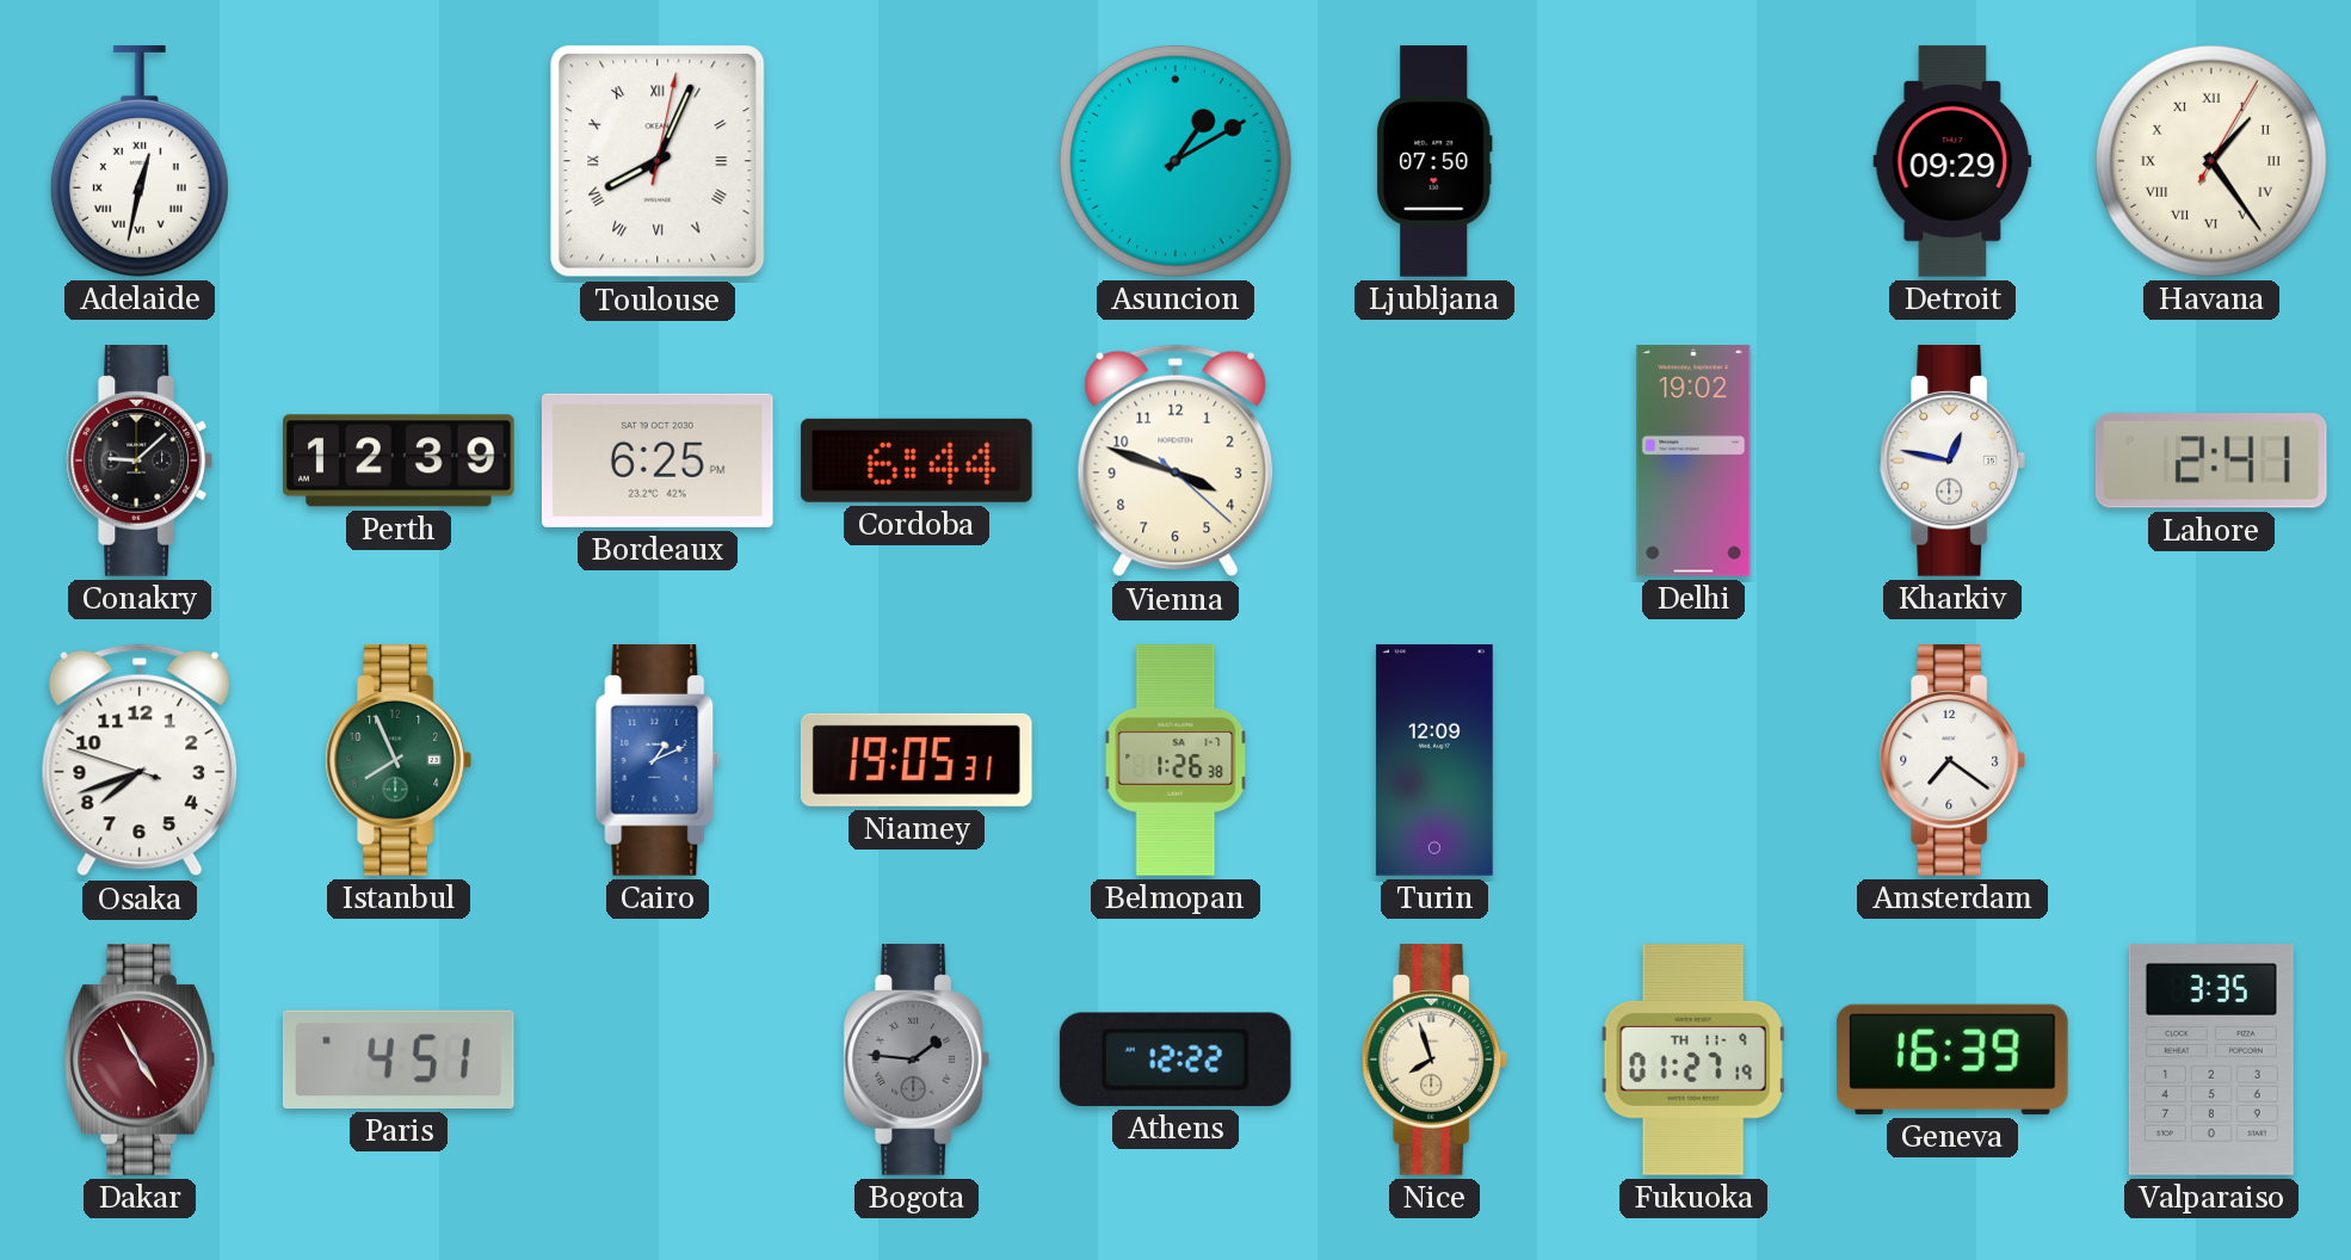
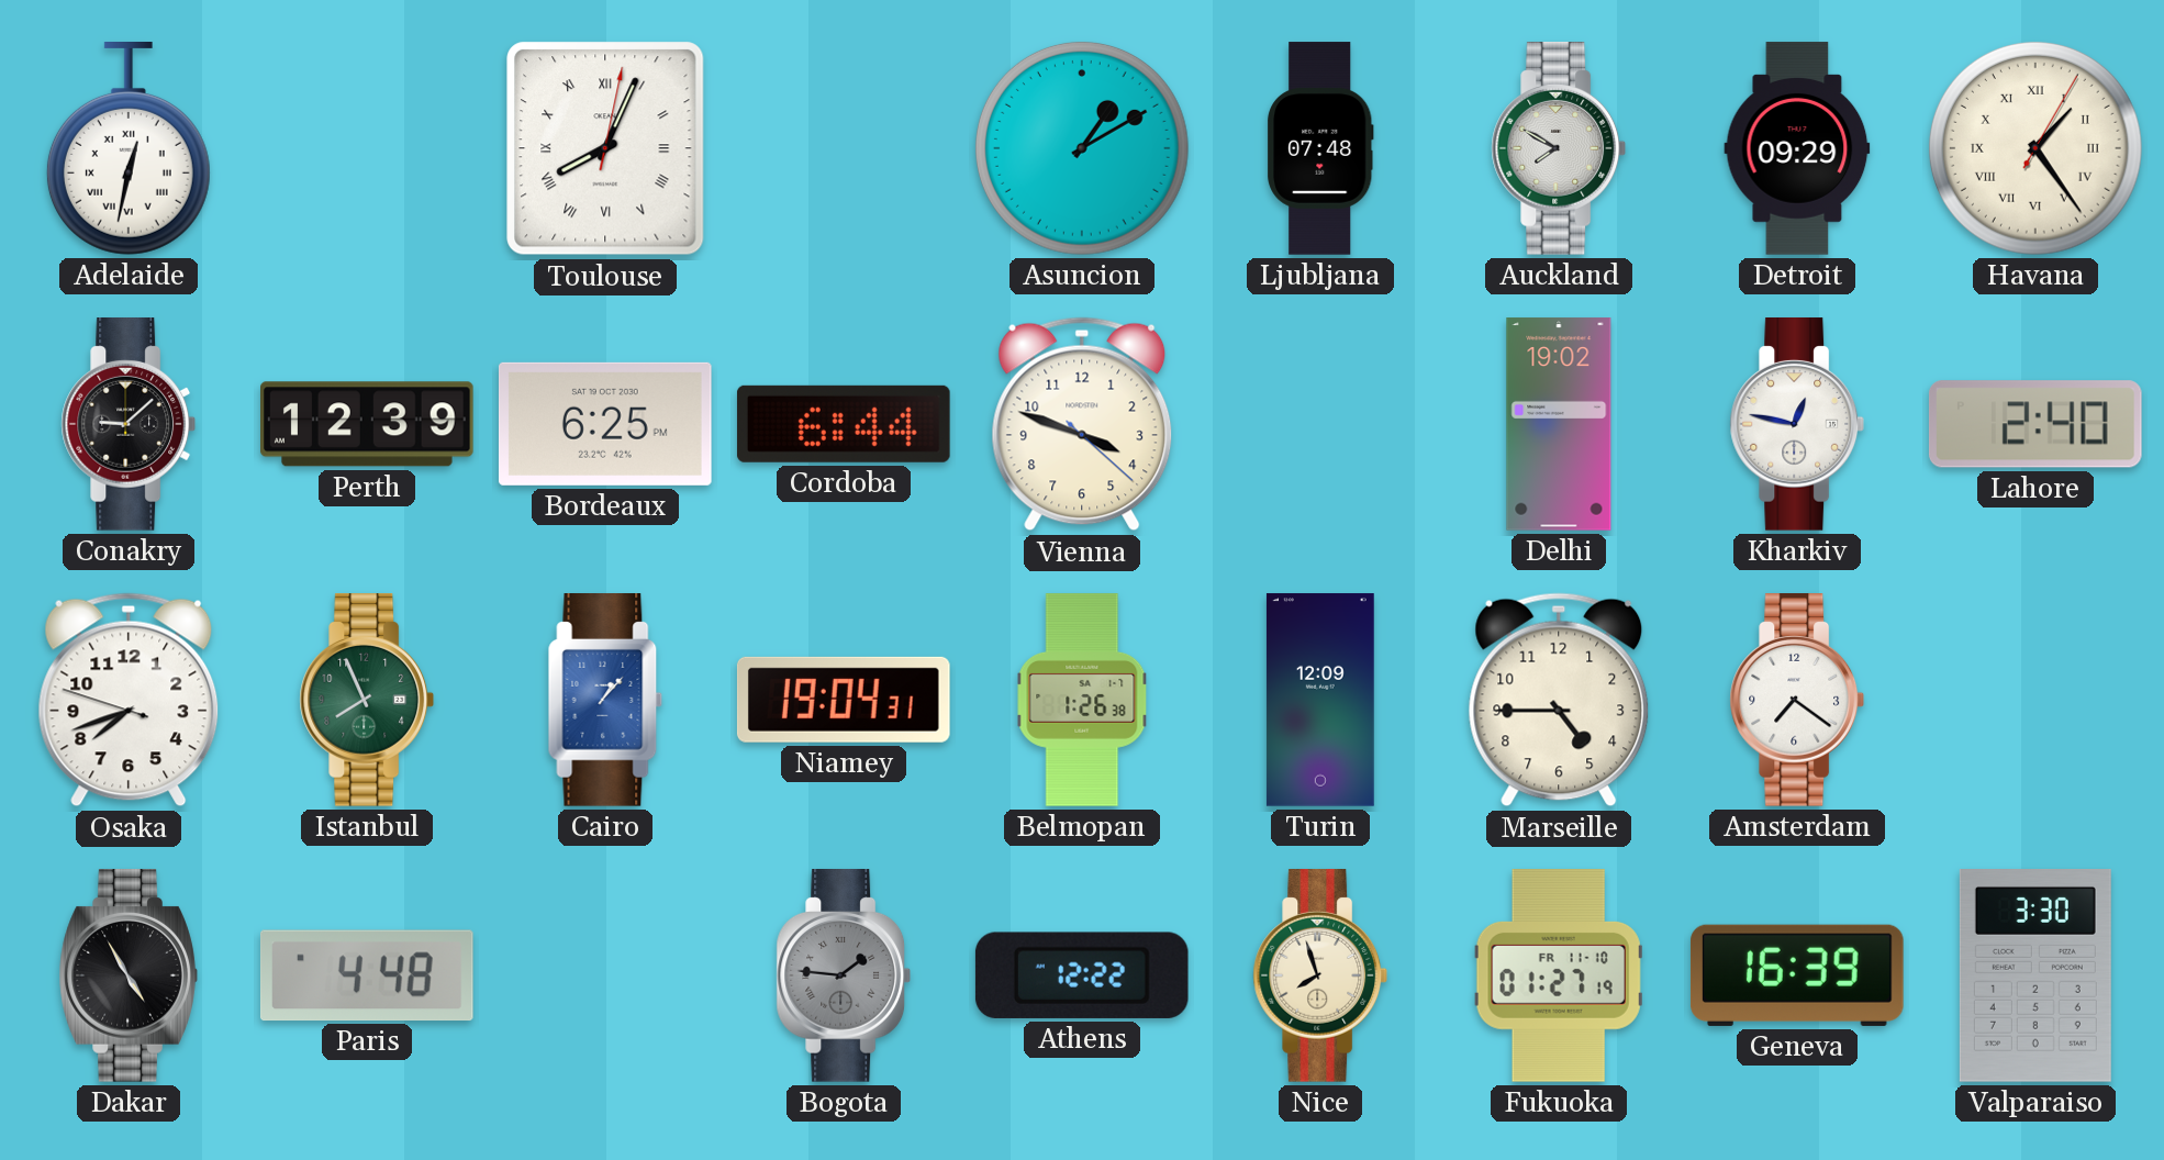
Ljubljana: 07:50 -> 07:48 (1321, 148)
Auckland: none -> 7:50 (1559, 149)
Lahore: 2:41 -> 2:40 (2035, 424)
Cairo: 1:11 -> 1:07 (605, 701)
Niamey: 19:05 -> 19:04 (844, 700)
Marseille: none -> 4:45 (1559, 700)
Dakar dial: burgundy -> black (129, 977)
Paris: 4:51 -> 4:48 (367, 975)
Fukuoka date: TH 11-9 -> FR 11-10 (1559, 975)
Valparaiso: 3:35 -> 3:30 (2035, 977)
